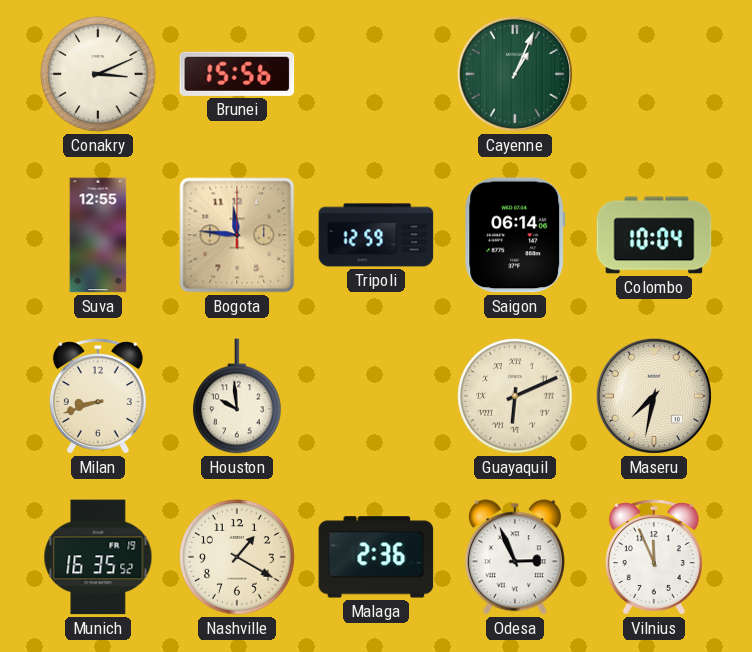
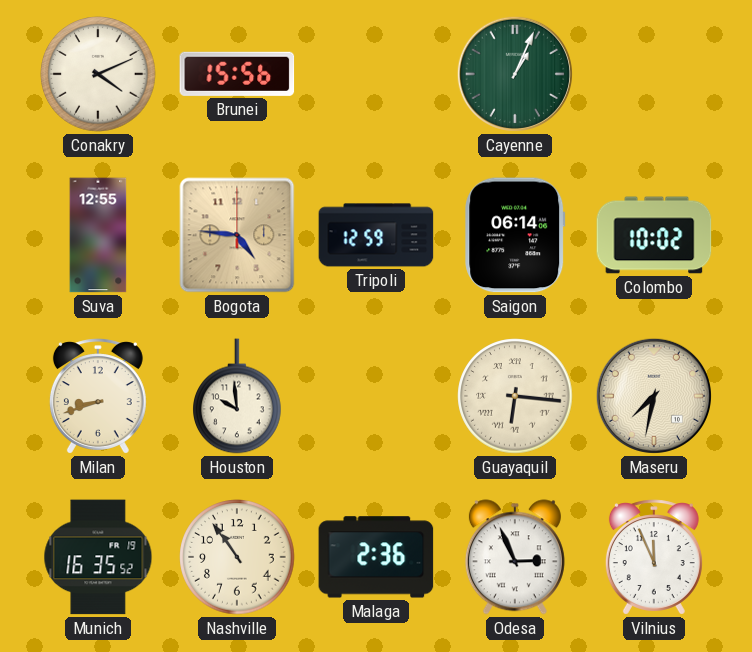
Conakry: 3:11 -> 4:11 (98, 74)
Bogota: 11:46 -> 4:46 (237, 235)
Colombo: 10:04 -> 10:02 (654, 235)
Guayaquil: 6:11 -> 6:16 (515, 396)
Nashville: 1:20 -> 10:54 (237, 557)
